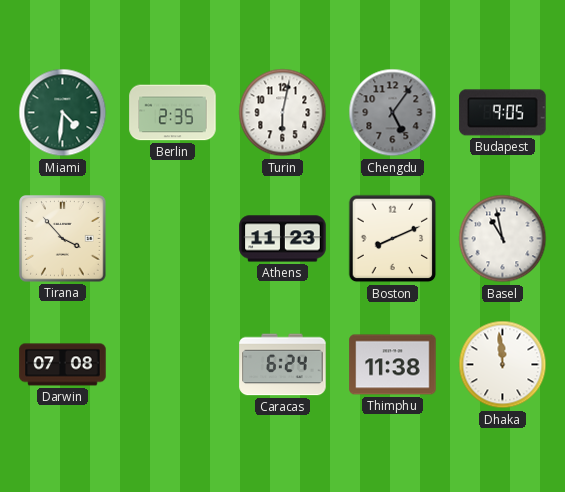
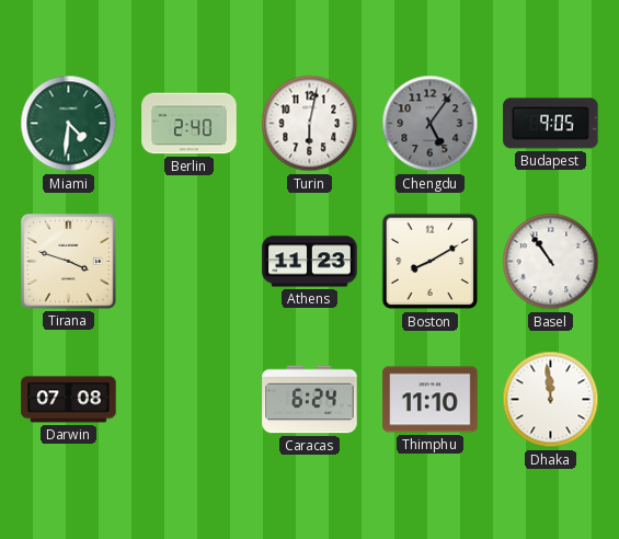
Berlin: 2:35 -> 2:40 (190, 124)
Tirana: 3:53 -> 3:48 (69, 262)
Boston: 8:11 -> 8:10 (431, 262)
Basel: 10:58 -> 10:54 (551, 262)
Thimphu: 11:38 -> 11:10 (431, 400)
